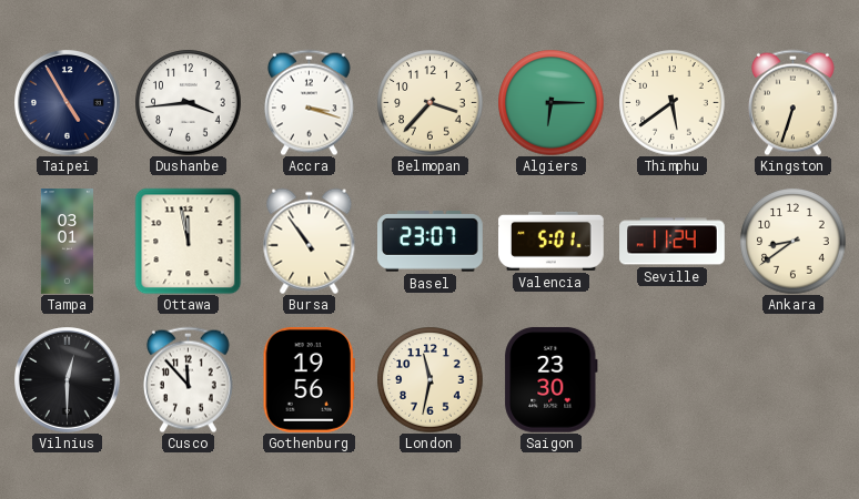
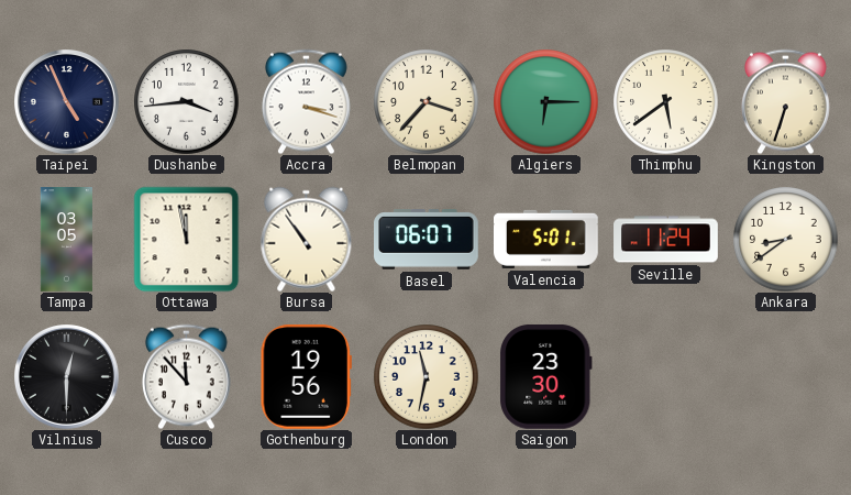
Taipei: 4:55 -> 4:56 (67, 102)
Tampa: 03:01 -> 03:05 (66, 240)
Basel: 23:07 -> 06:07 (427, 240)
